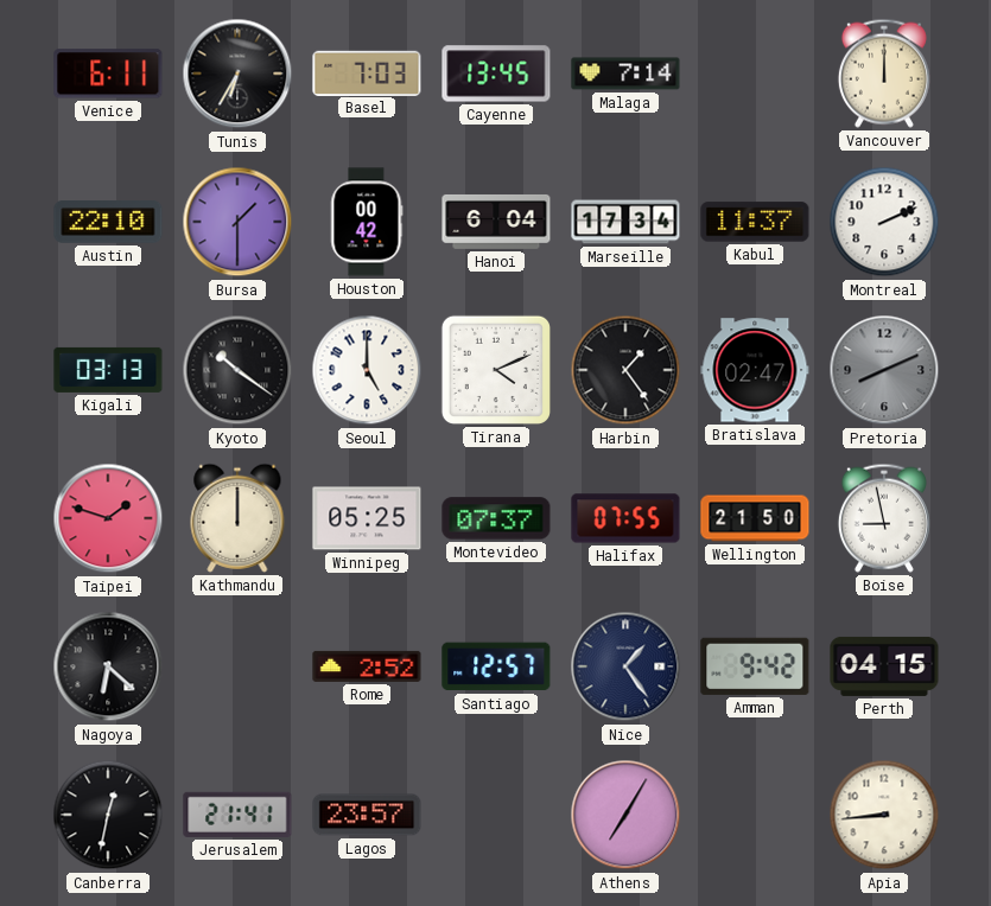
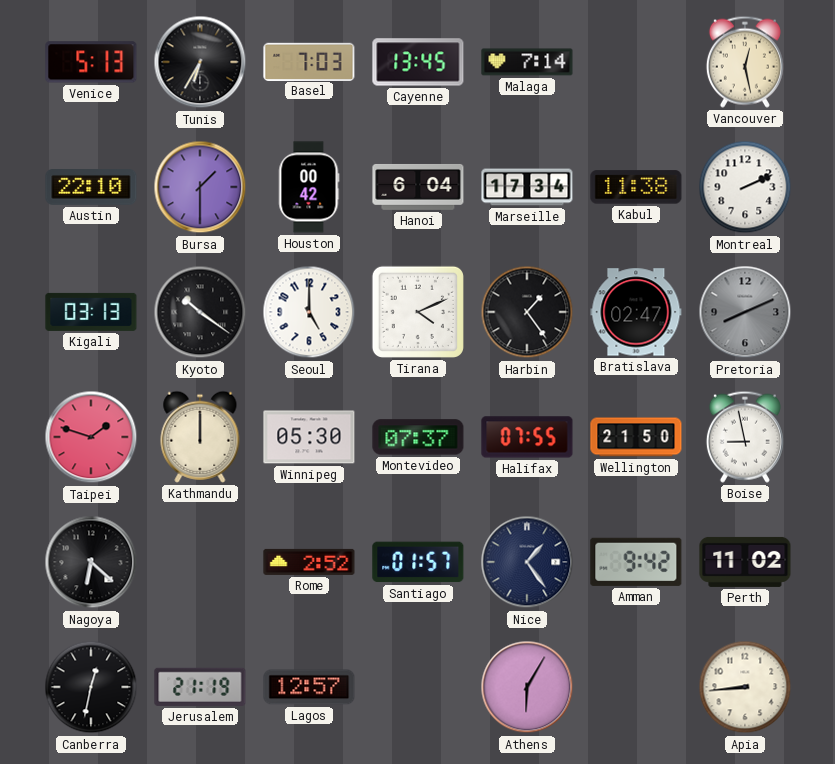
Venice: 6:11 -> 5:13 (91, 62)
Vancouver: 12:00 -> 12:28 (745, 62)
Kabul: 11:37 -> 11:38 (636, 187)
Winnipeg: 05:25 -> 05:30 (309, 437)
Santiago: 12:57 -> 01:57 (418, 562)
Perth: 04:15 -> 11:02 (745, 562)
Jerusalem: 21:41 -> 21:19 (200, 687)
Lagos: 23:57 -> 12:57 (309, 687)
Athens: 7:05 -> 6:05 (527, 687)
